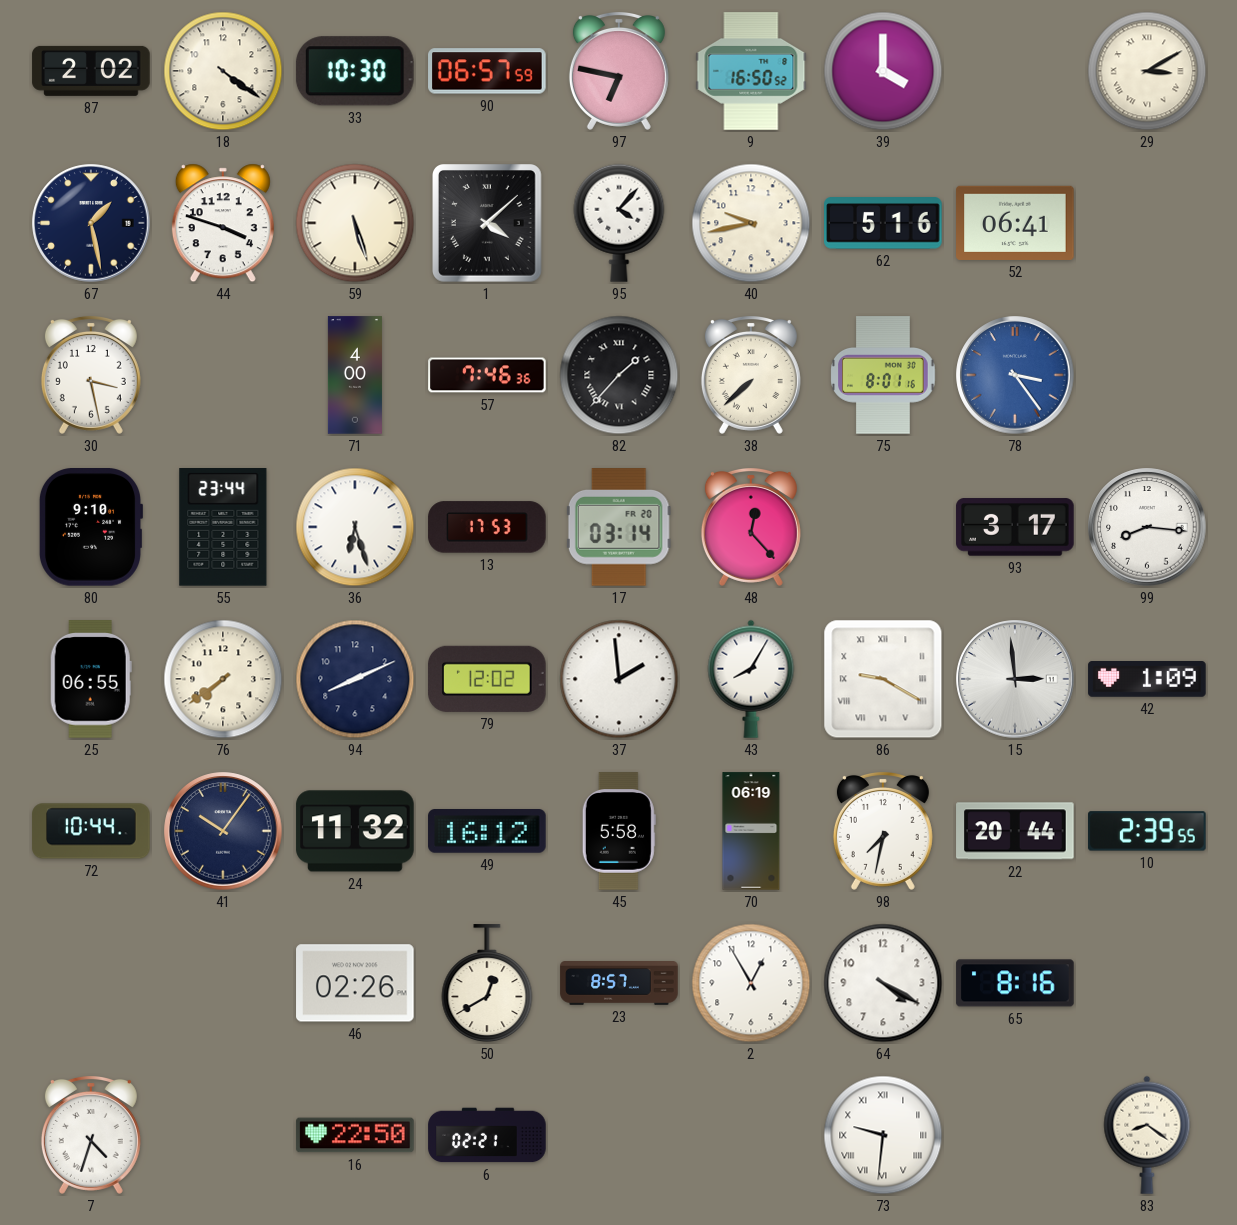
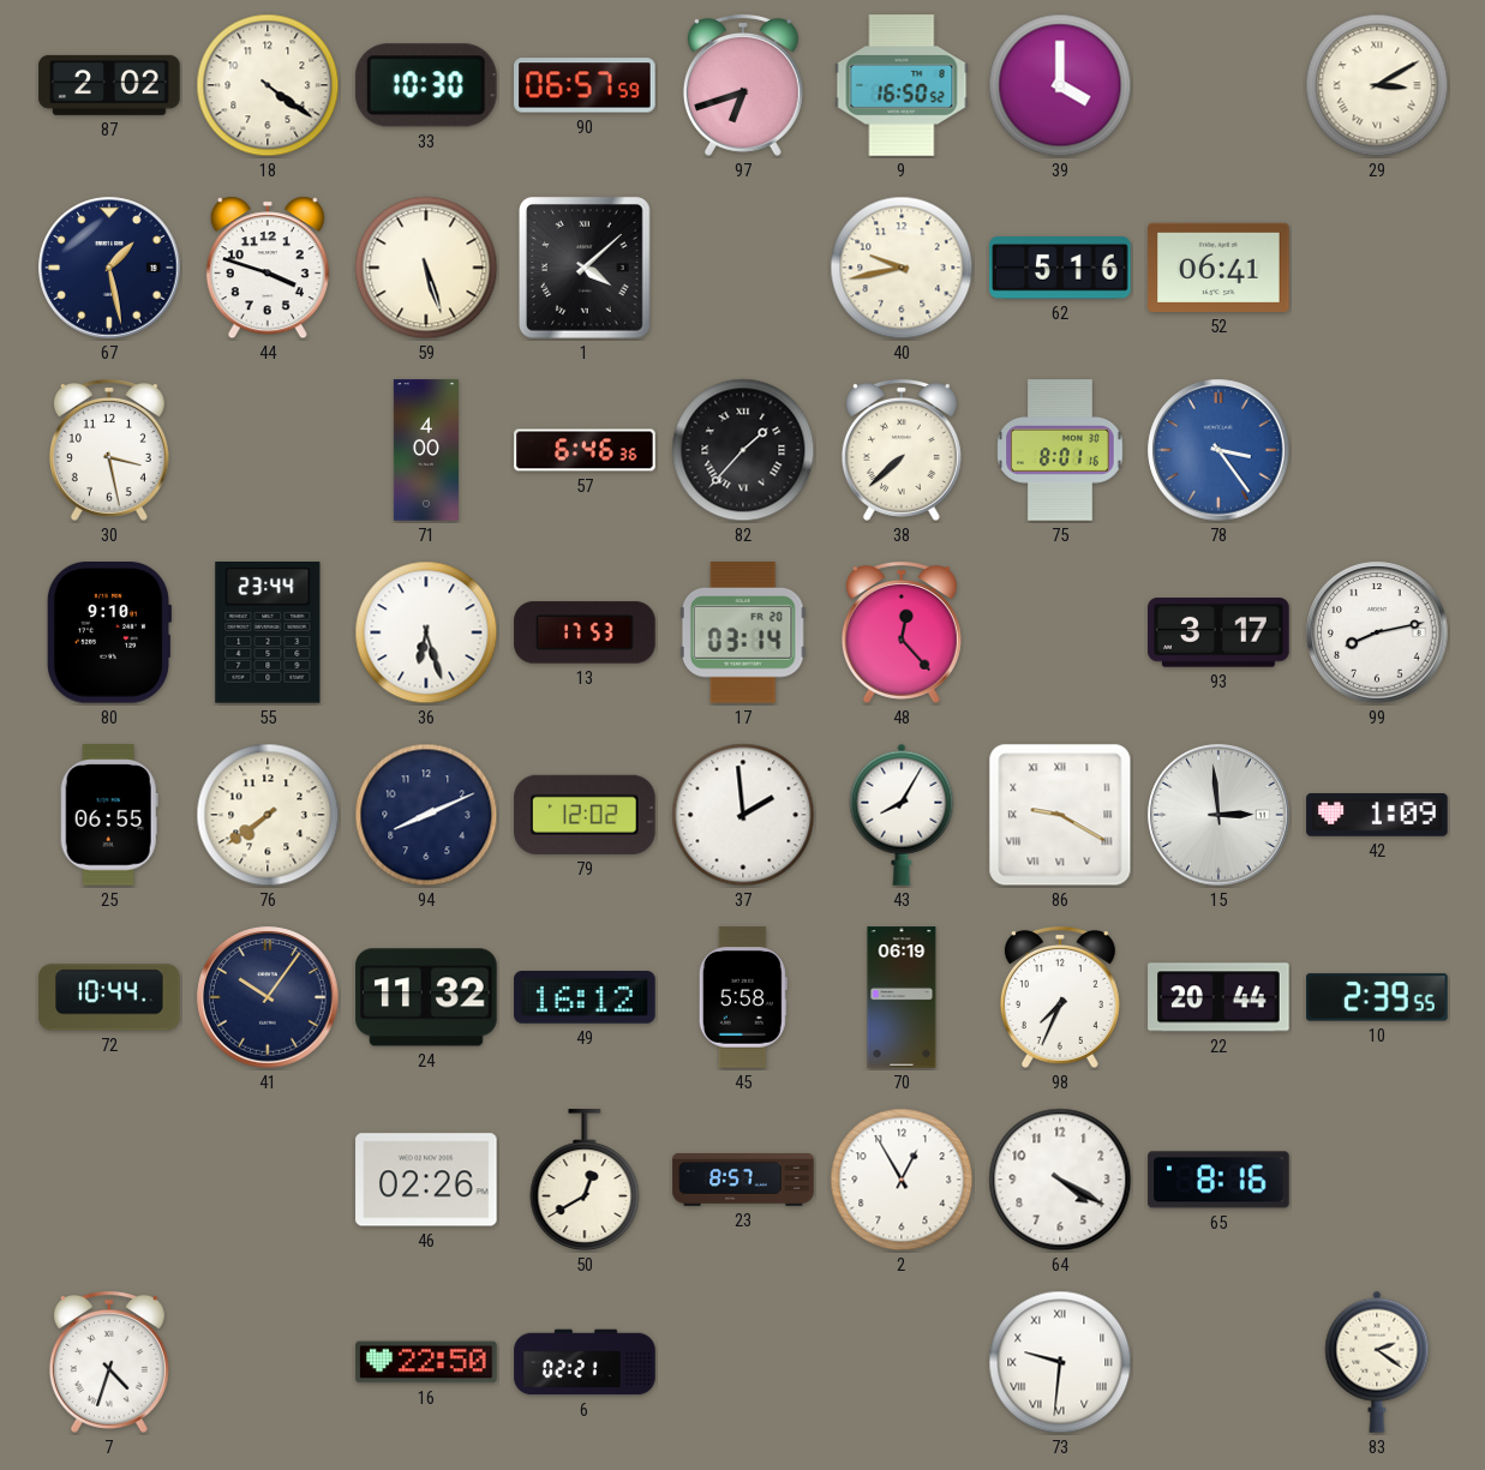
97: 6:47 -> 6:42 (743, 86)
95: 4:07 -> none (619, 223)
57: 7:46 -> 6:46 (585, 450)
99: 8:16 -> 8:13 (1377, 632)
98: 7:32 -> 7:34 (1060, 998)
83: 8:21 -> 2:21 (1377, 1362)
